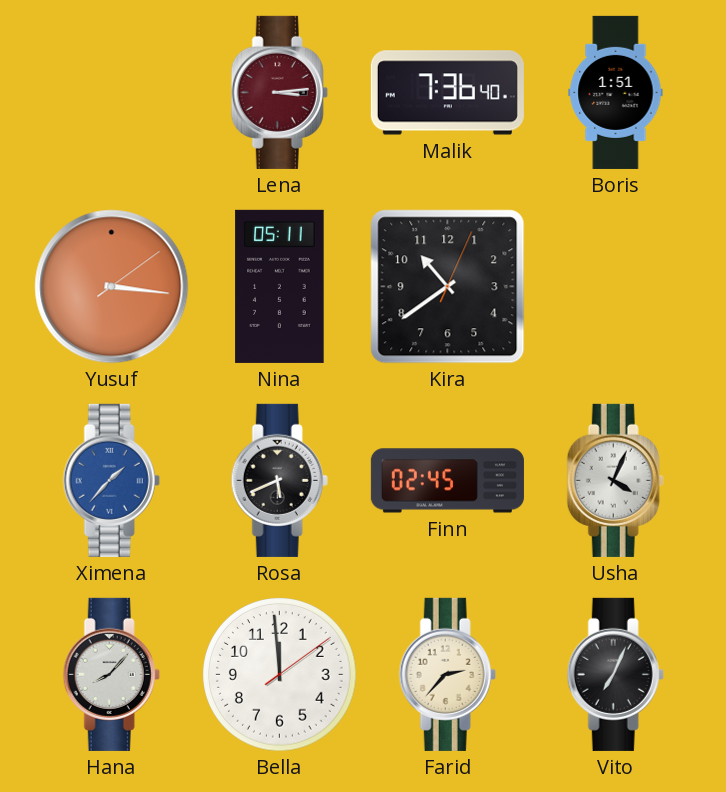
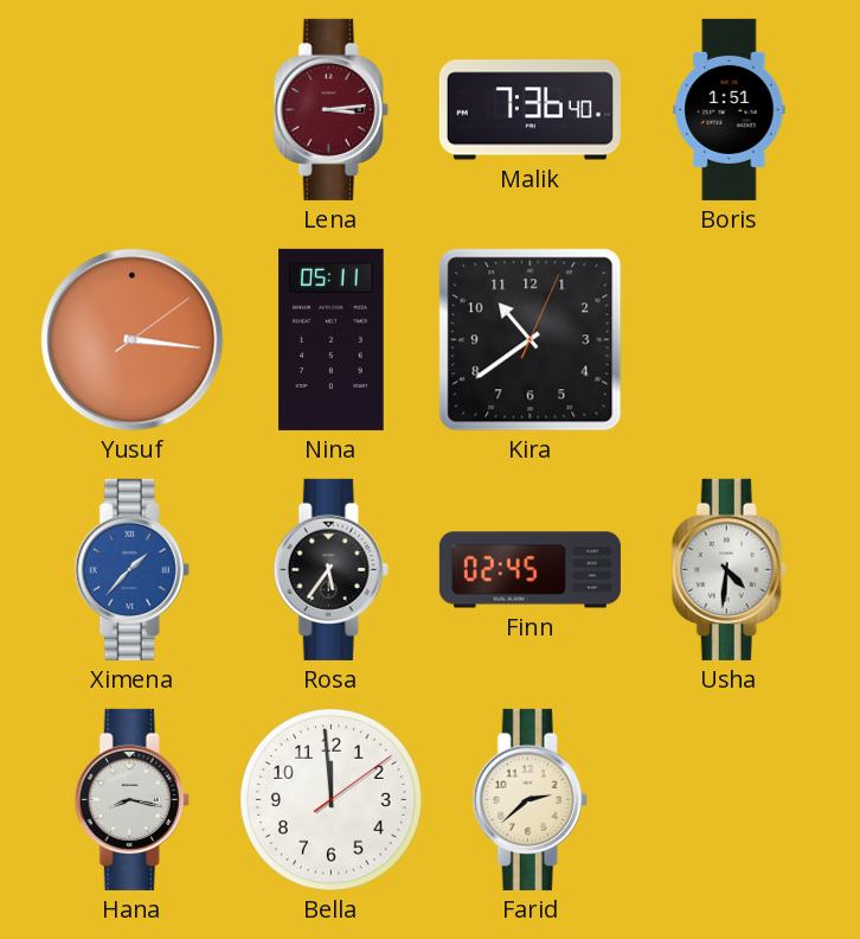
Rosa: 5:41 -> 5:36 (330, 569)
Usha: 4:04 -> 4:31 (729, 569)
Hana: 8:07 -> 8:17 (131, 799)
Farid: 2:37 -> 2:38 (530, 799)
Vito: 7:04 -> none (615, 674)
